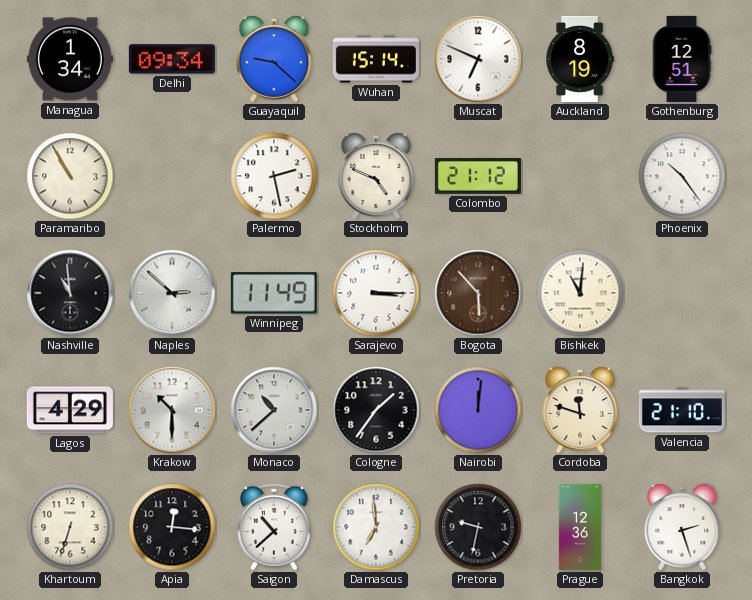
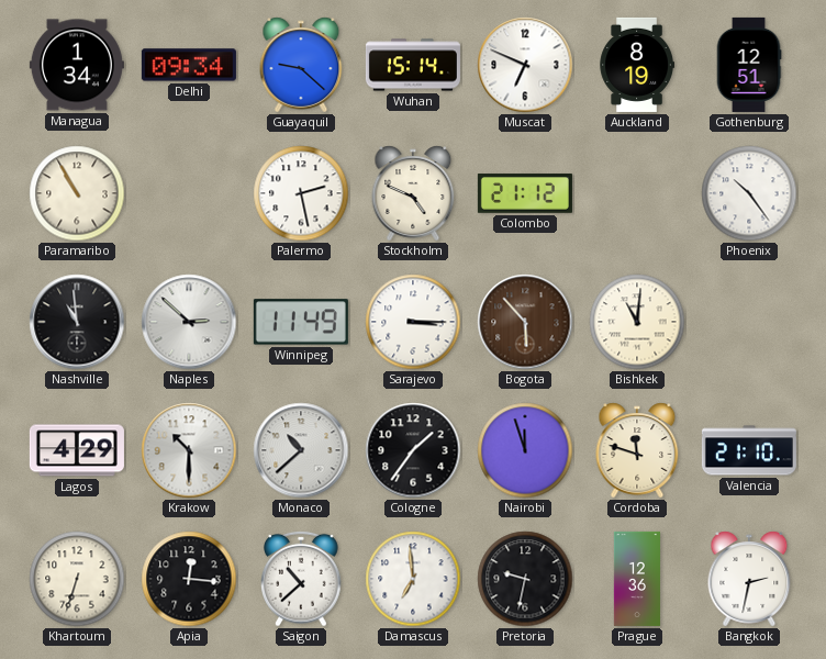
Nairobi: 12:01 -> 11:57 (525, 450)
Bangkok: 2:27 -> 2:32 (749, 579)
